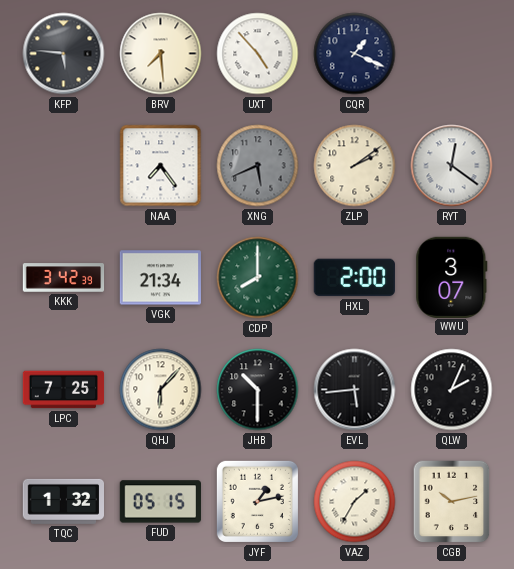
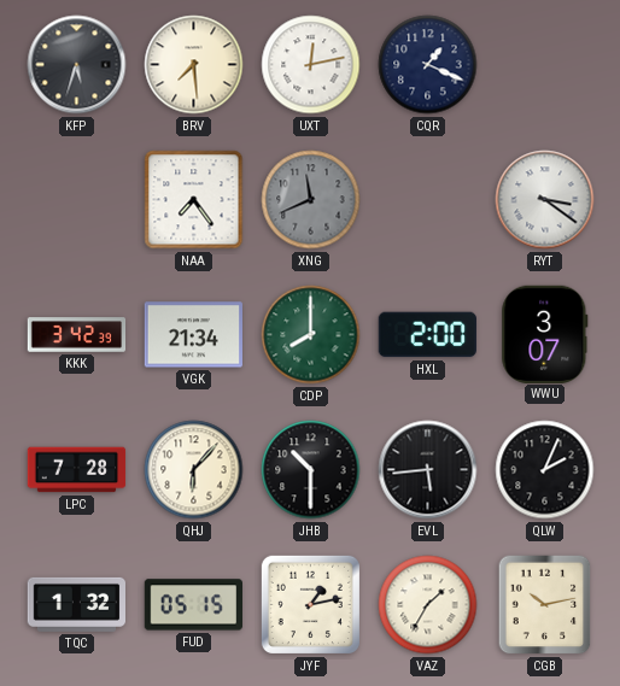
KFP: 5:46 -> 5:33 (77, 65)
UXT: 4:53 -> 12:13 (311, 65)
XNG: 5:41 -> 11:41 (311, 200)
ZLP: 2:09 -> none (355, 166)
RYT: 12:21 -> 3:21 (545, 200)
LPC: 7:25 -> 7:28 (77, 470)
